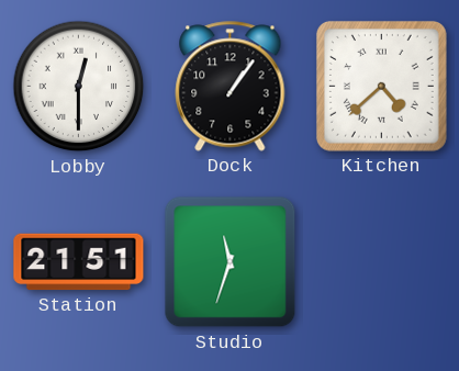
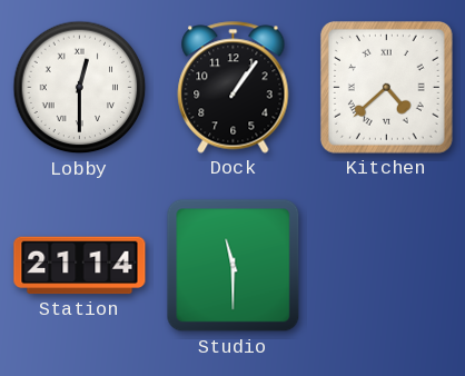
Station: 21:51 -> 21:14 (80, 266)
Studio: 11:33 -> 11:30 (234, 266)
